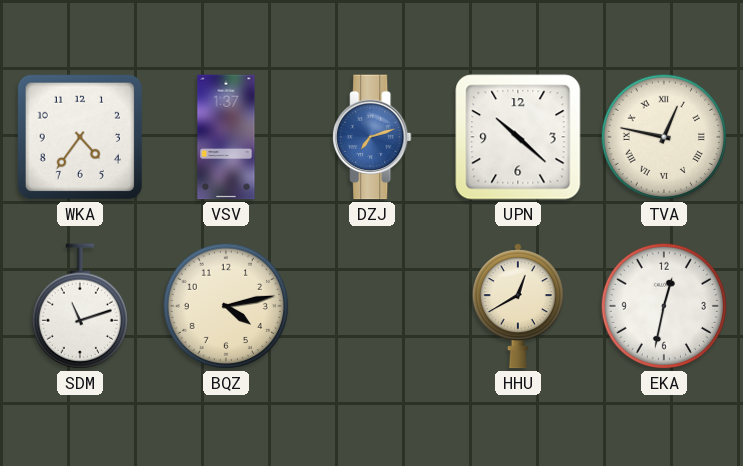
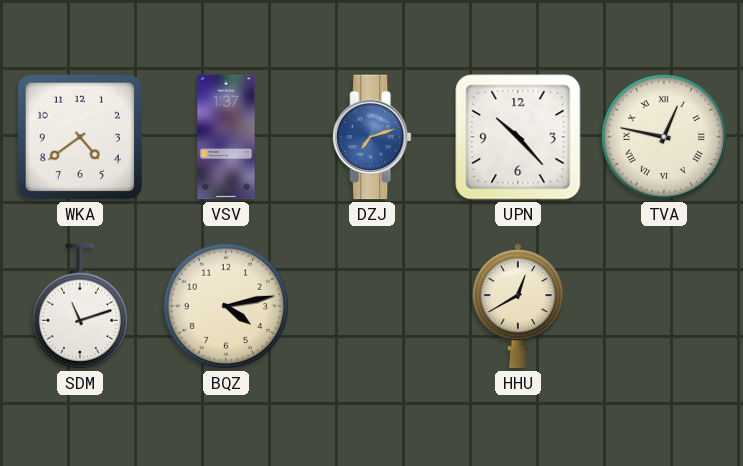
WKA: 4:36 -> 4:39 (80, 137)
UPN: 10:22 -> 10:23 (518, 137)
EKA: 12:32 -> none (664, 306)
